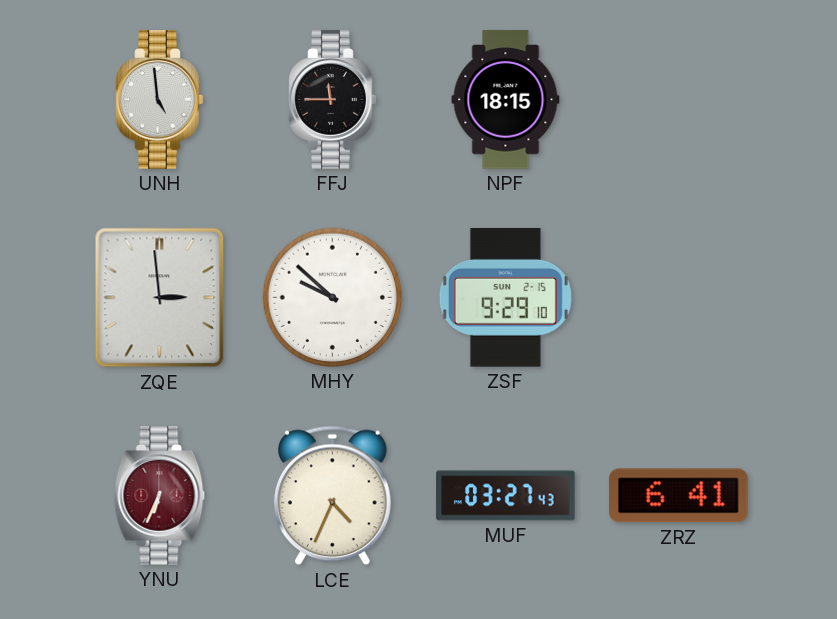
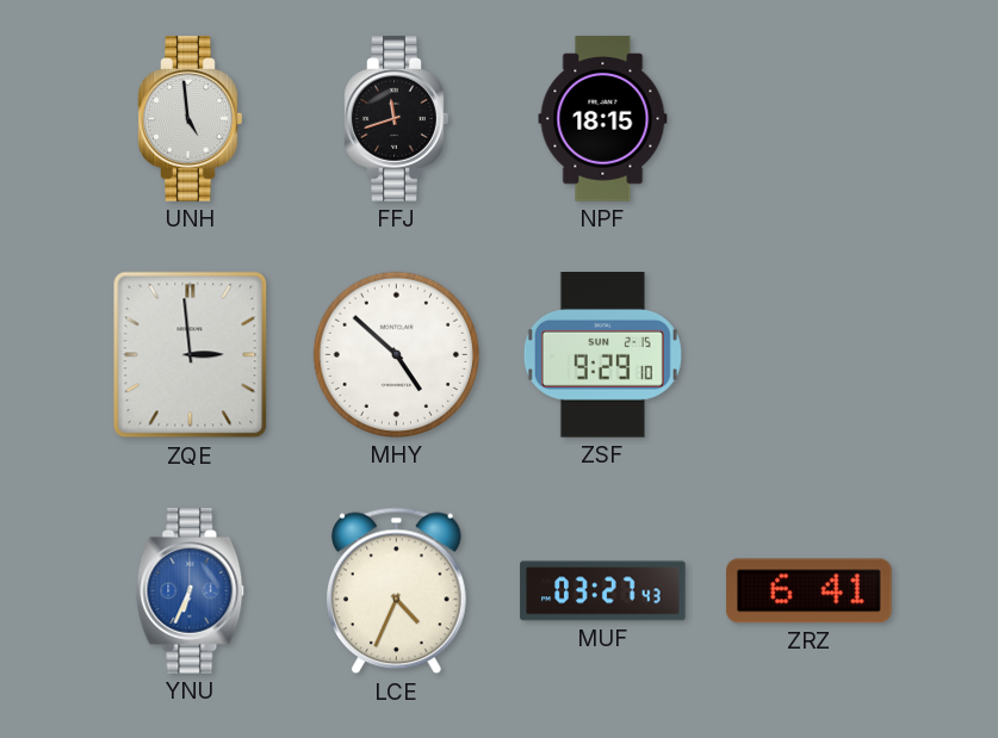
FFJ: 11:45 -> 11:42 (397, 119)
MHY: 9:52 -> 4:52 (396, 354)
YNU dial: burgundy -> blue (191, 591)
